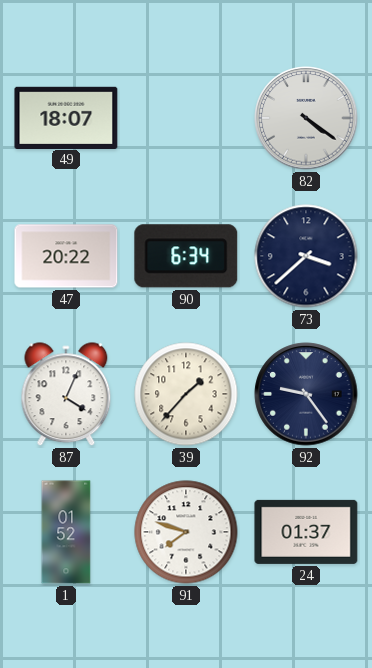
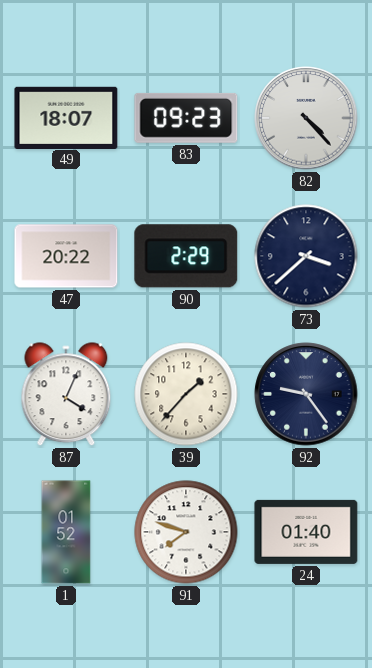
83: none -> 09:23 (186, 118)
82: 4:21 -> 4:23 (306, 118)
90: 6:34 -> 2:29 (186, 256)
24: 01:37 -> 01:40 (306, 532)
